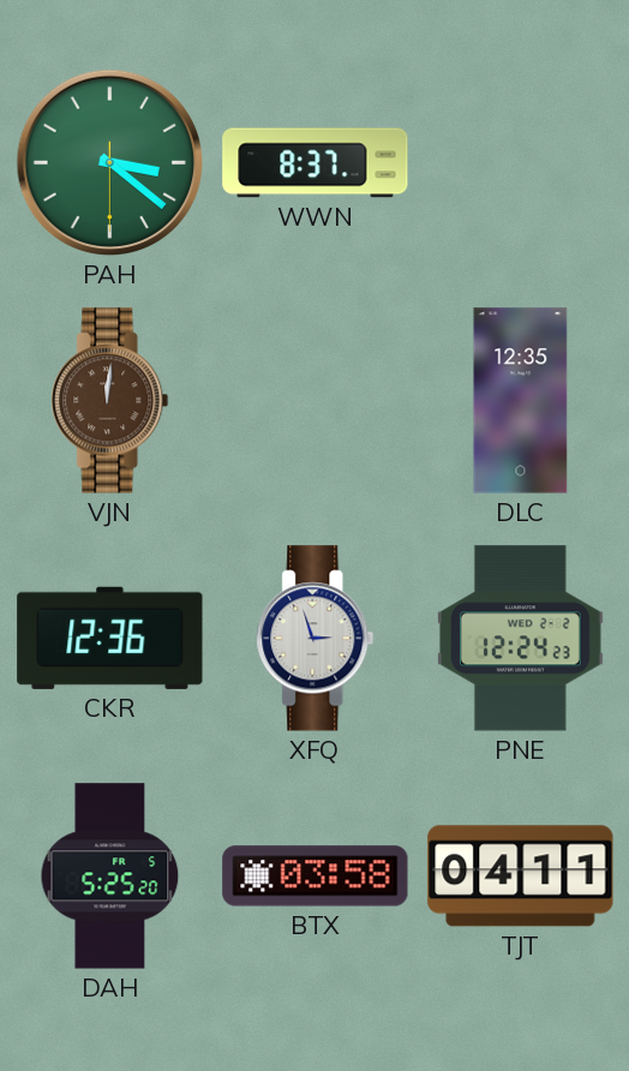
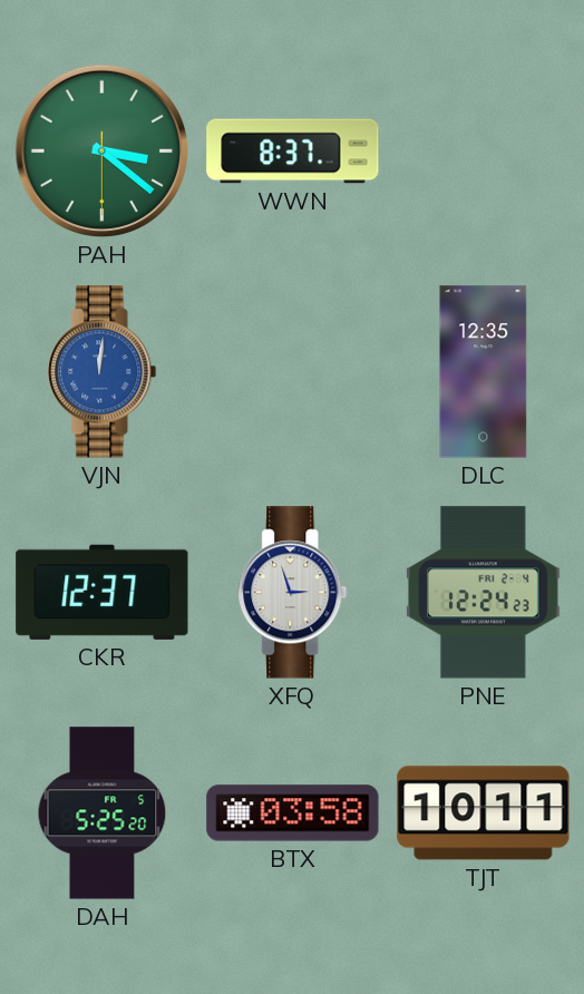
VJN dial: brown -> blue (103, 372)
CKR: 12:36 -> 12:37 (103, 592)
PNE date: WED 2-2 -> FRI 2-4 (483, 593)
TJT: 04:11 -> 10:11 (484, 813)
